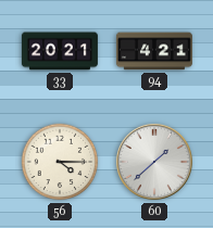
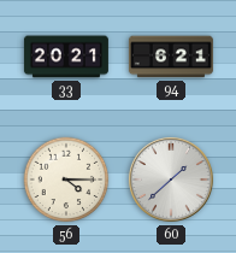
94: 4:21 -> 6:21 (171, 57)
